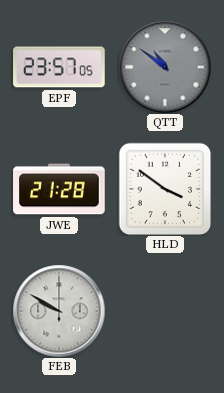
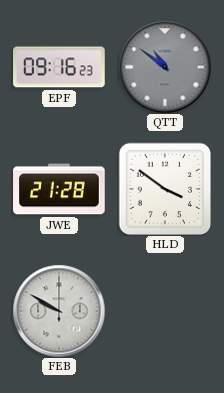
EPF: 23:57 -> 09:16 (59, 67)
